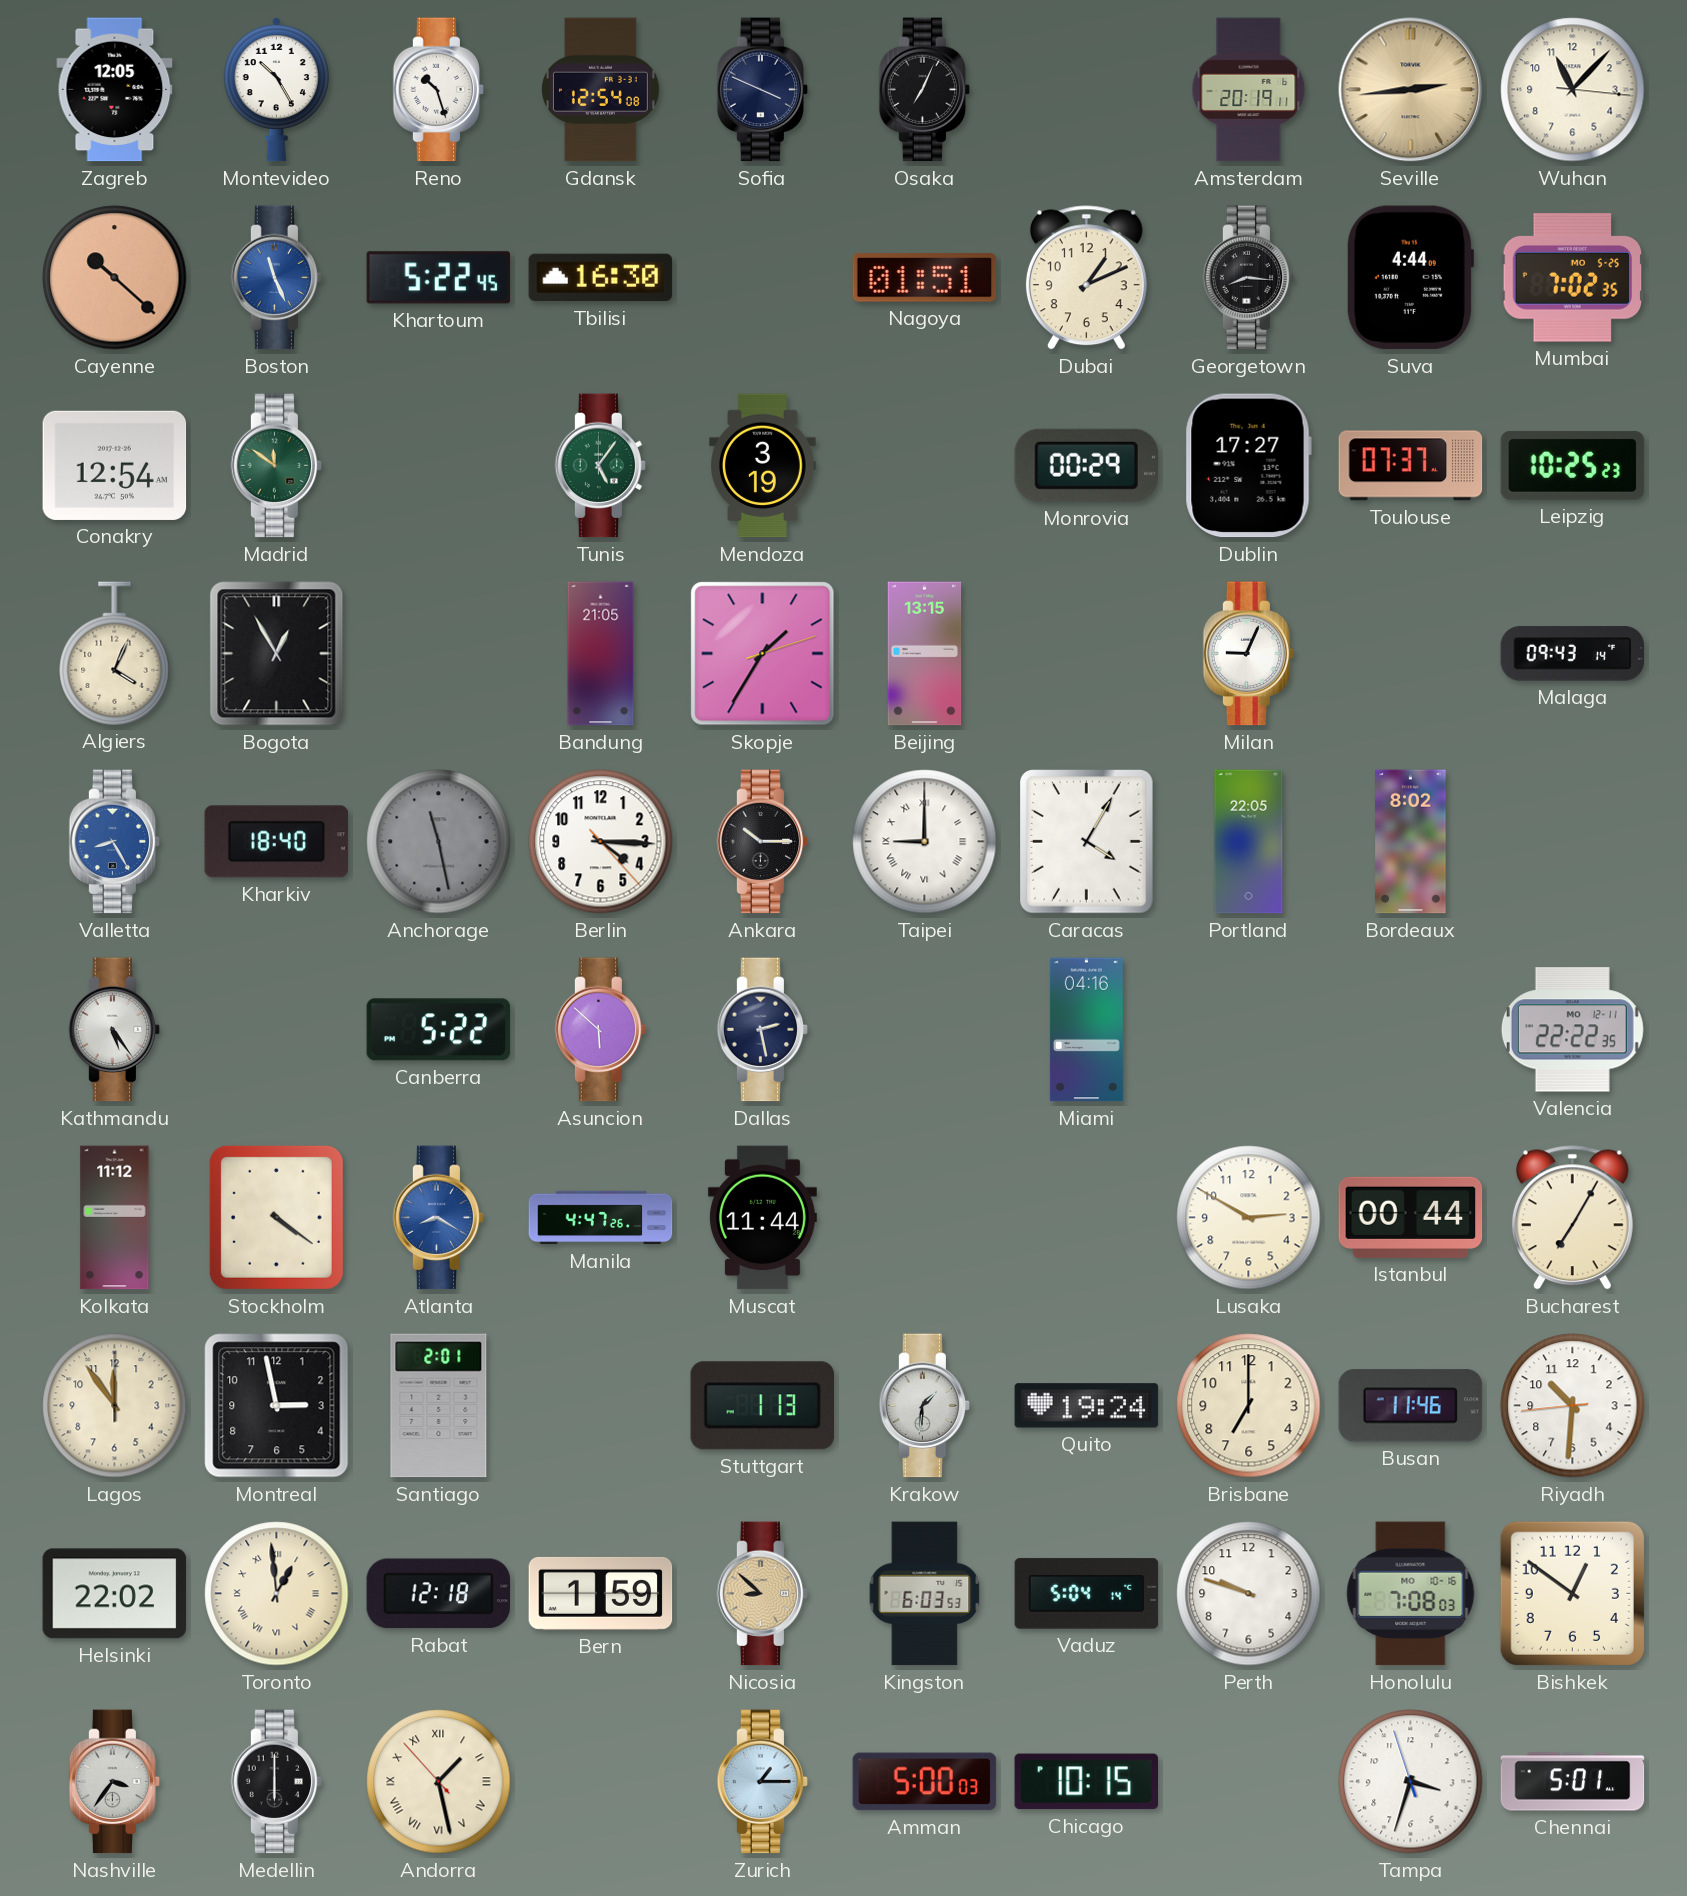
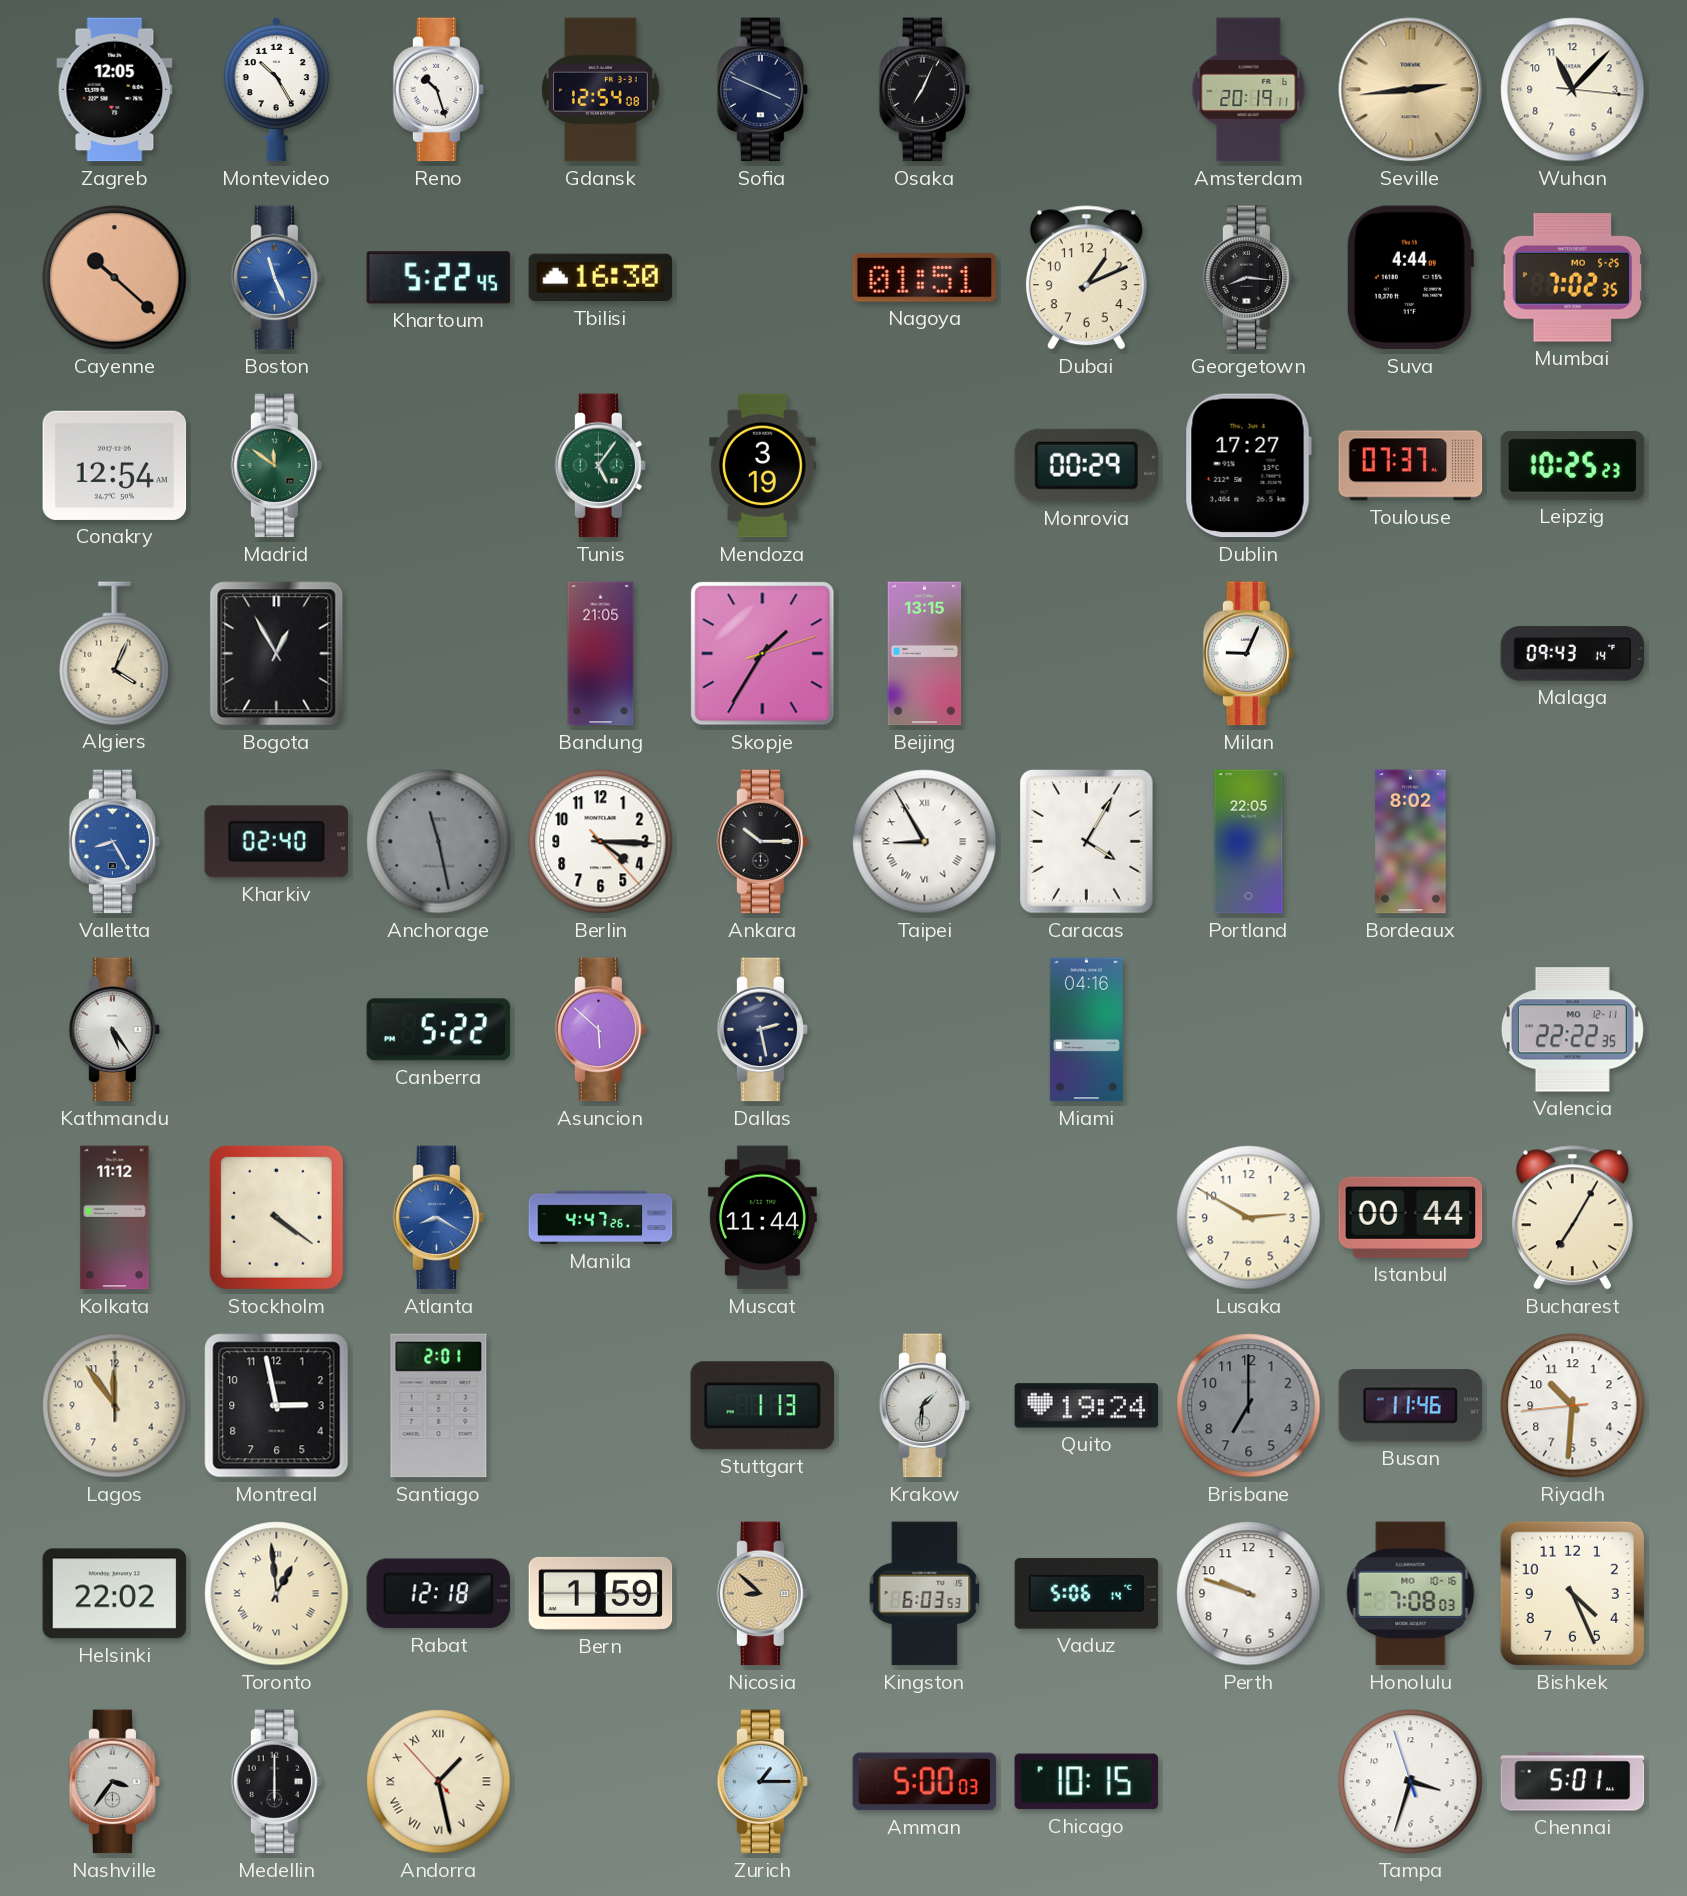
Kharkiv: 18:40 -> 02:40 (277, 842)
Taipei: 9:00 -> 8:55 (925, 842)
Brisbane dial: cream -> grey (1249, 1406)
Vaduz: 5:04 -> 5:06 (1087, 1594)
Bishkek: 12:51 -> 4:26 (1572, 1593)
